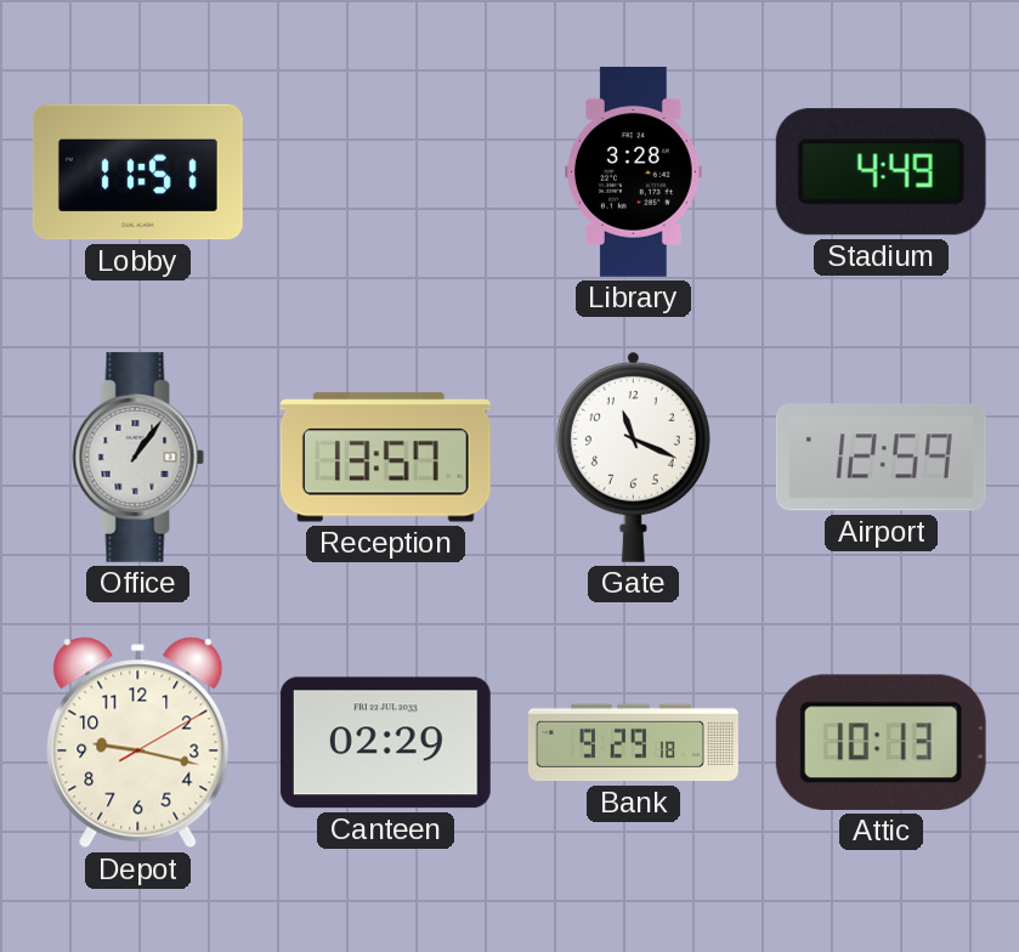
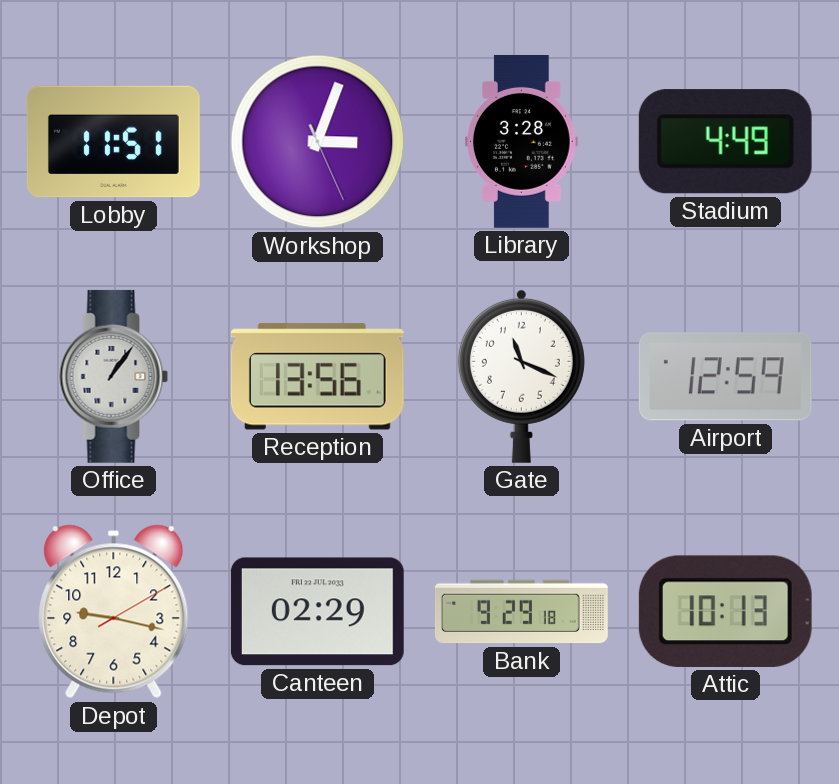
Workshop: none -> 3:03 (318, 142)
Reception: 13:57 -> 13:56 (317, 377)
